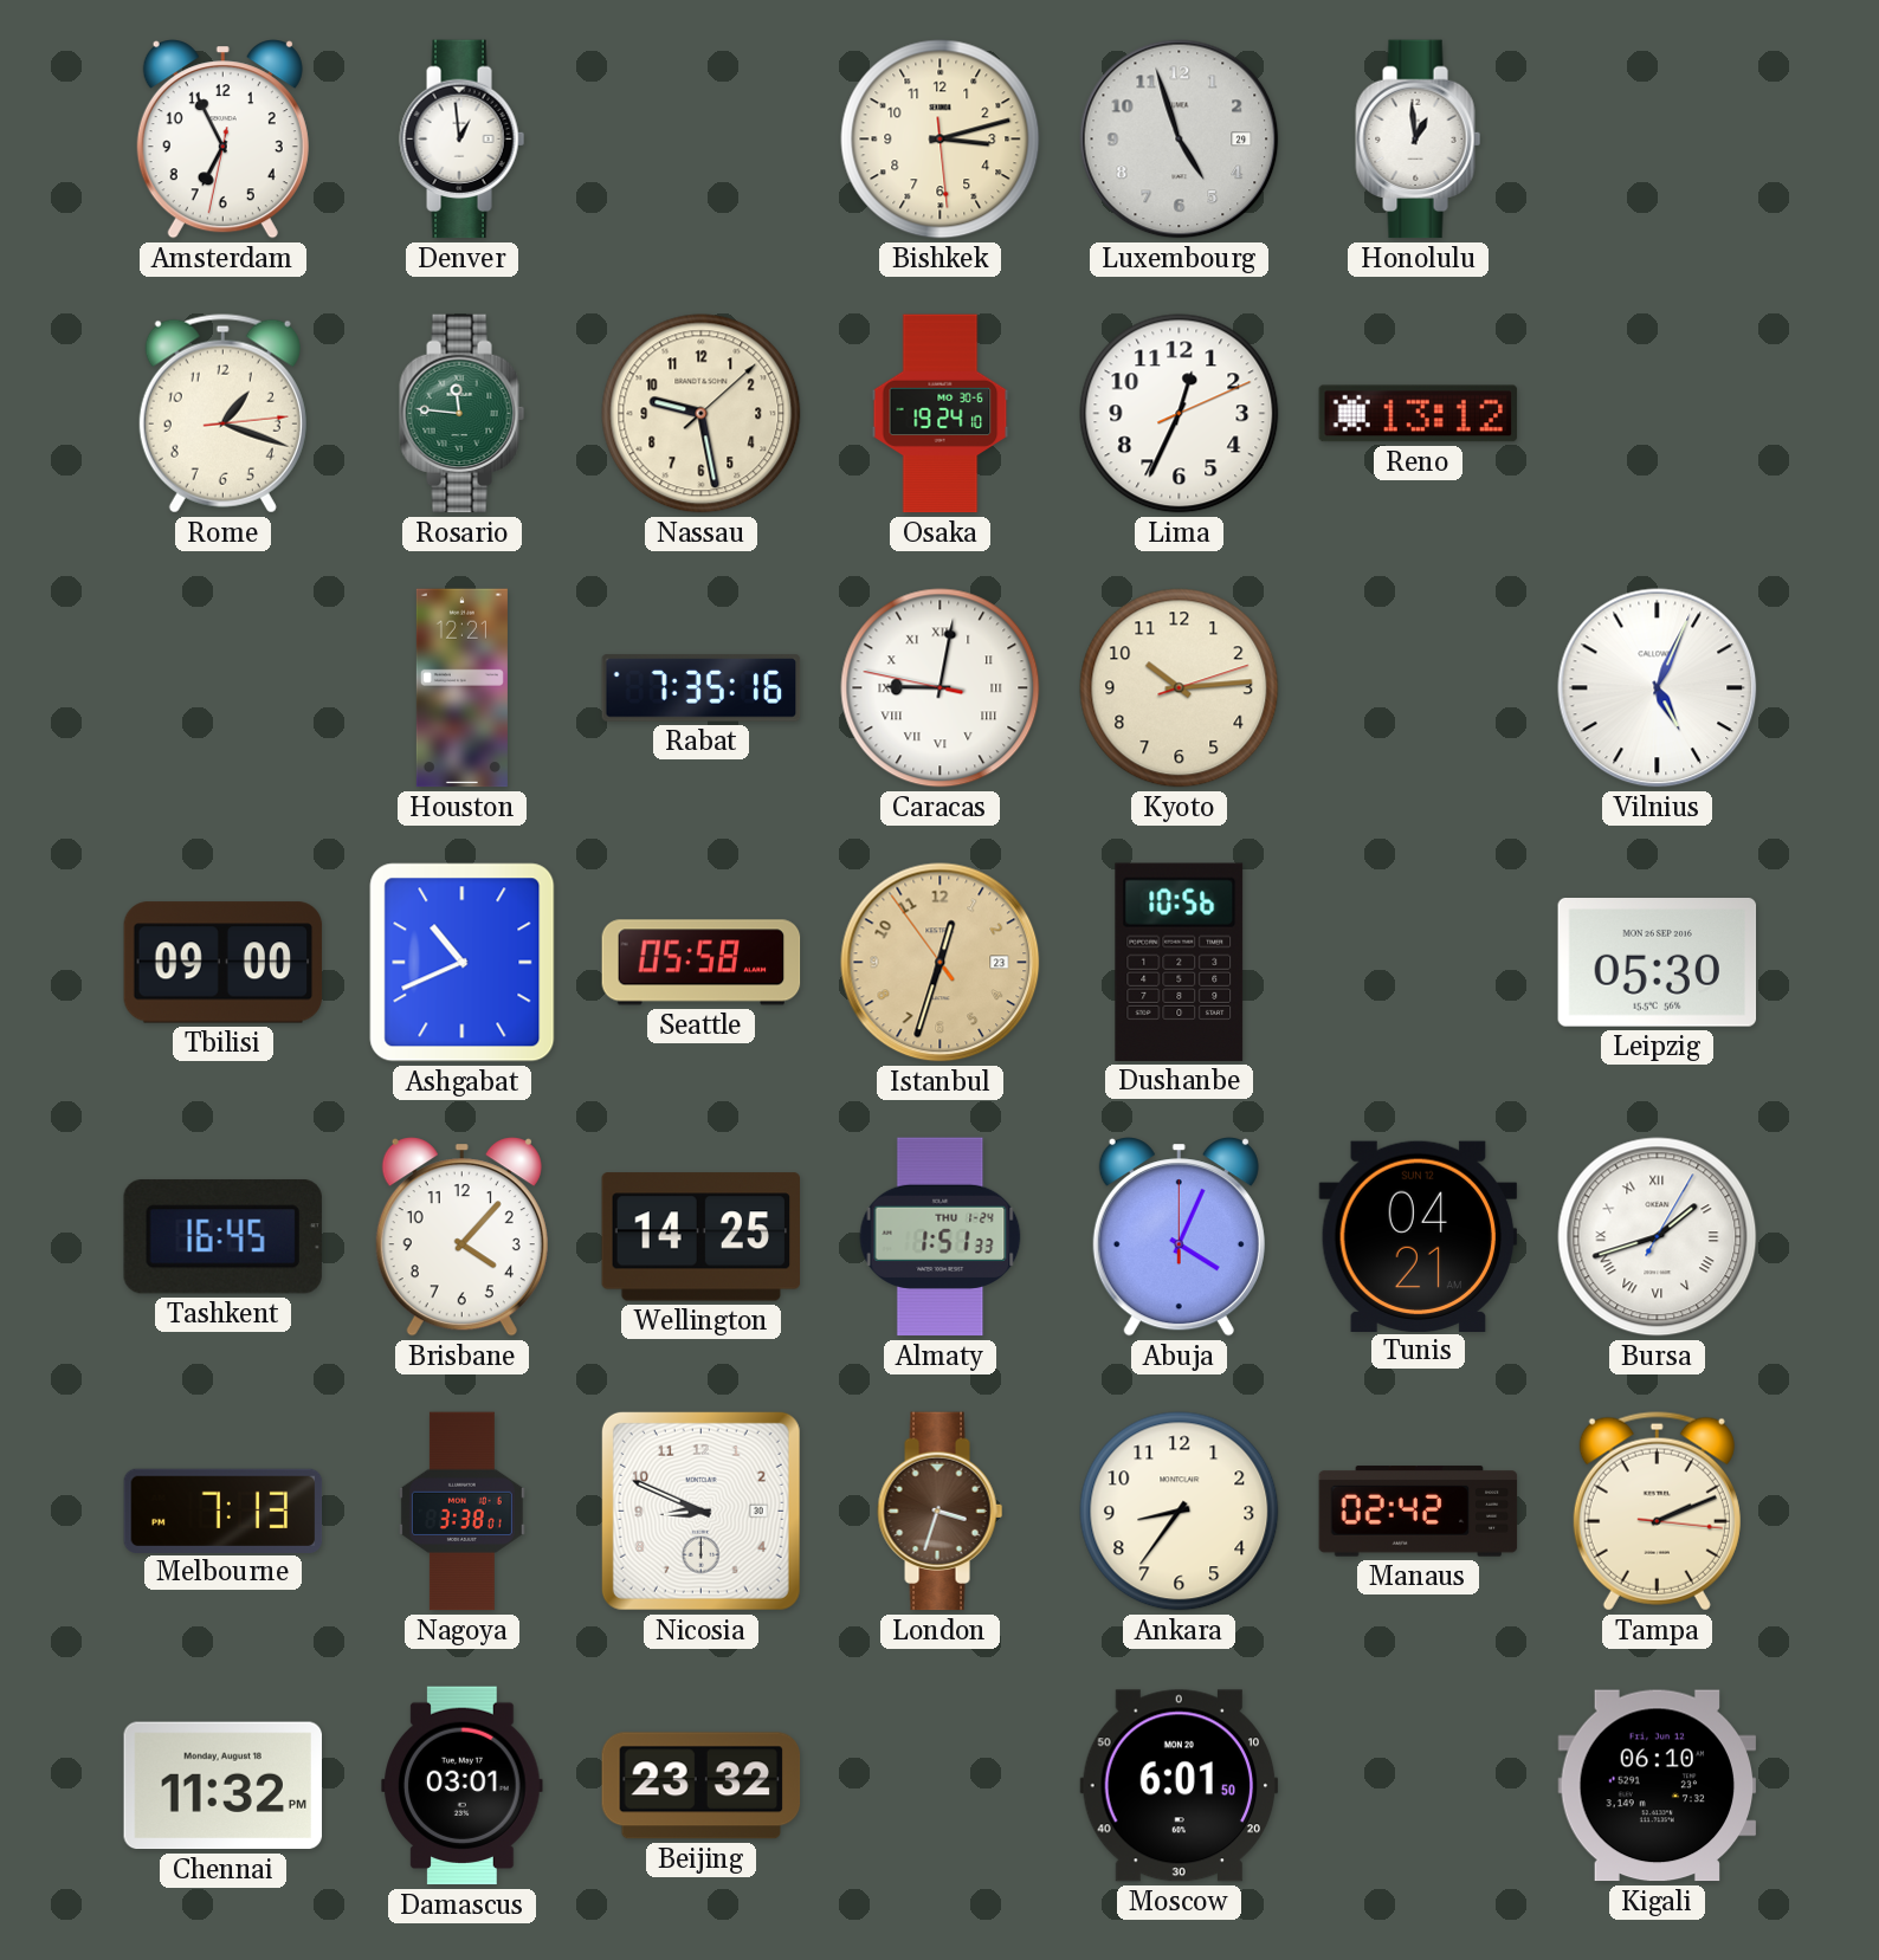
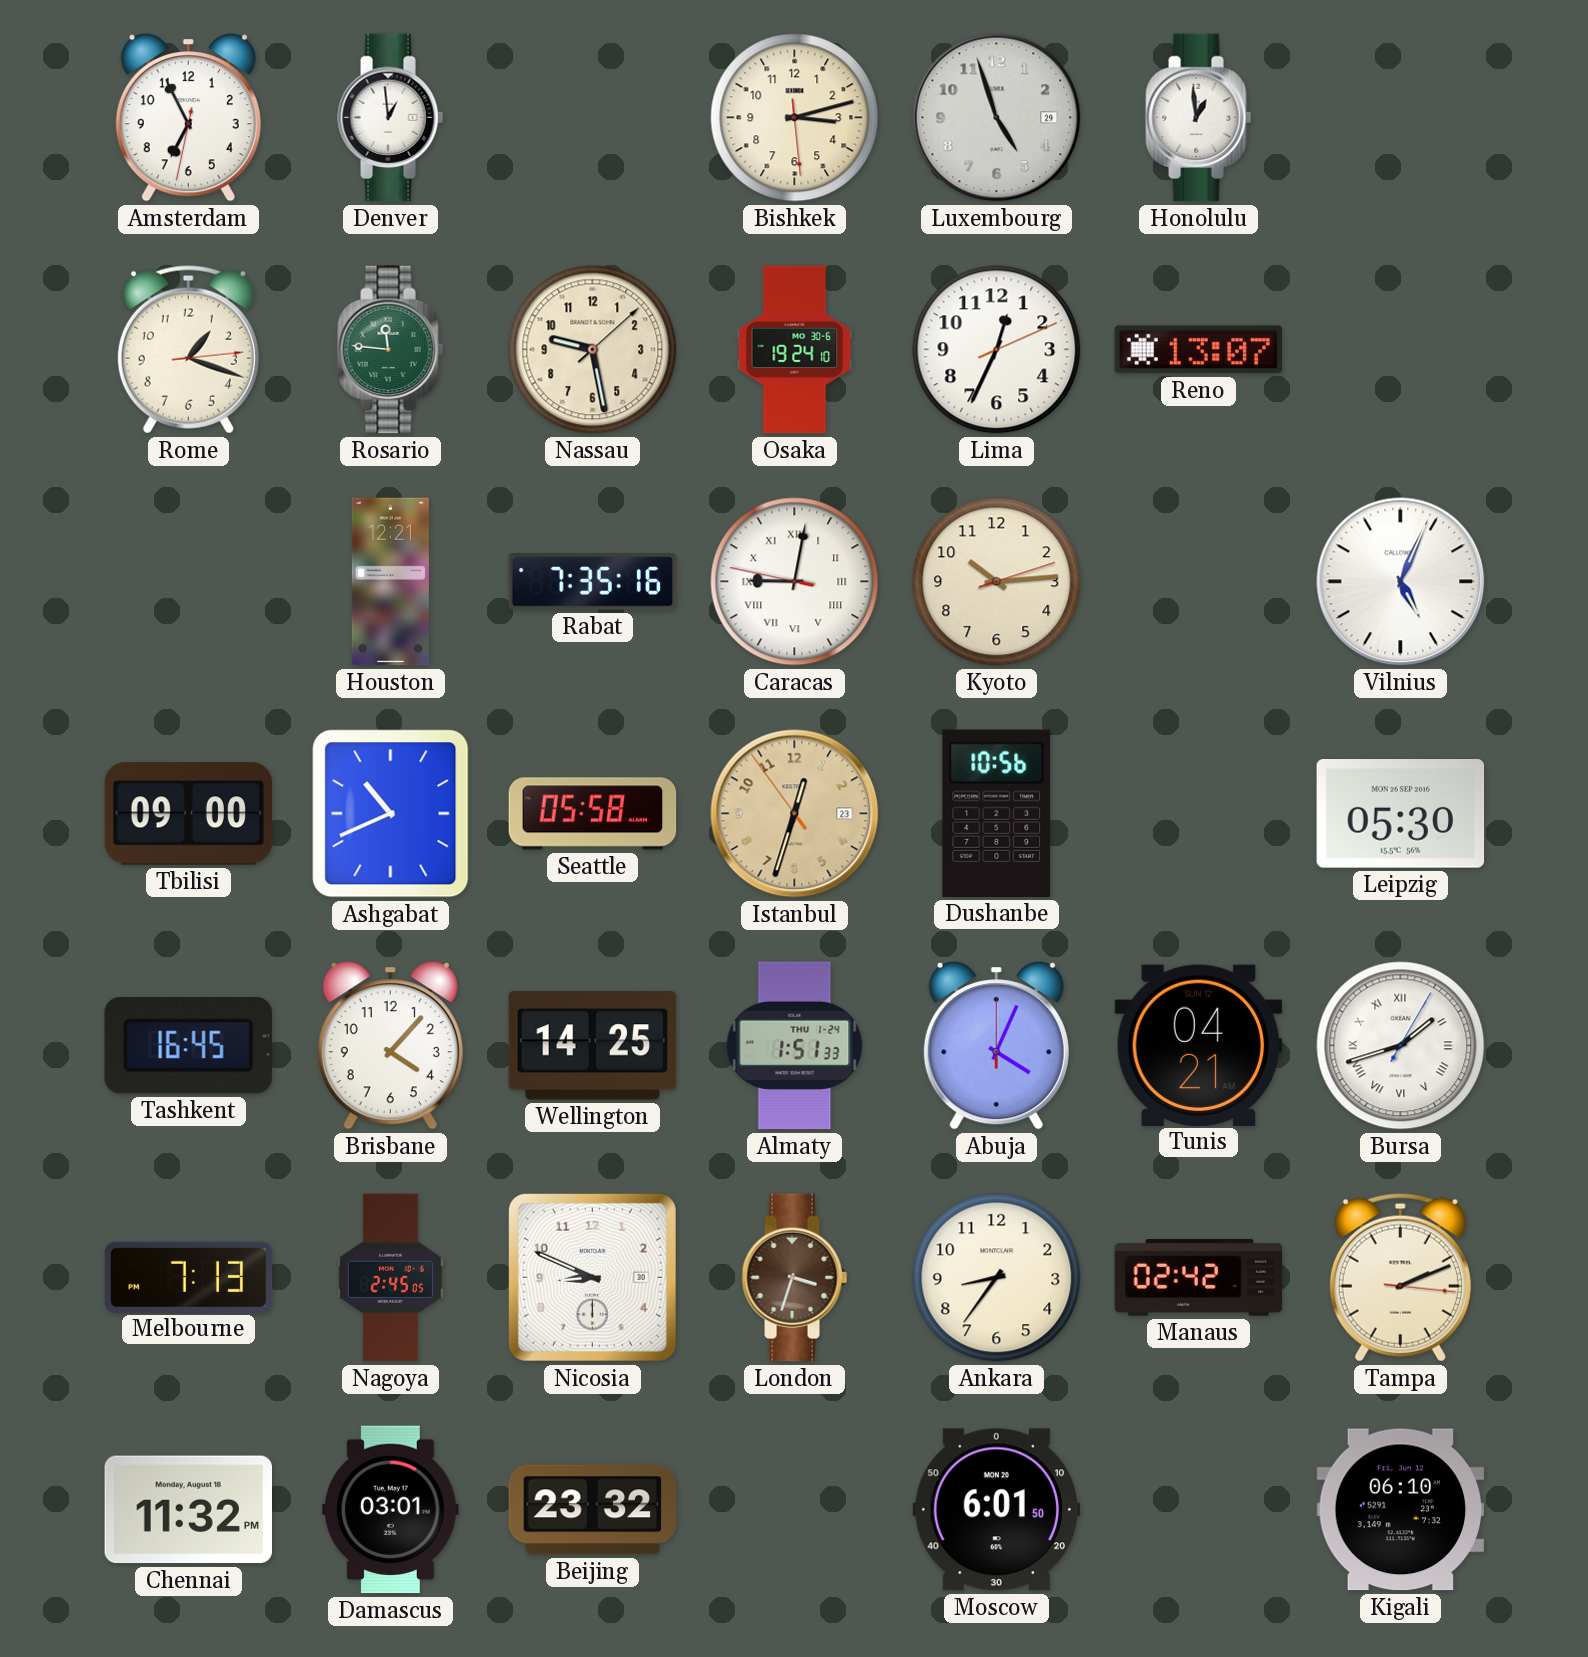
Reno: 13:12 -> 13:07 (1199, 350)
Nagoya: 3:38 -> 2:45 (390, 1278)
